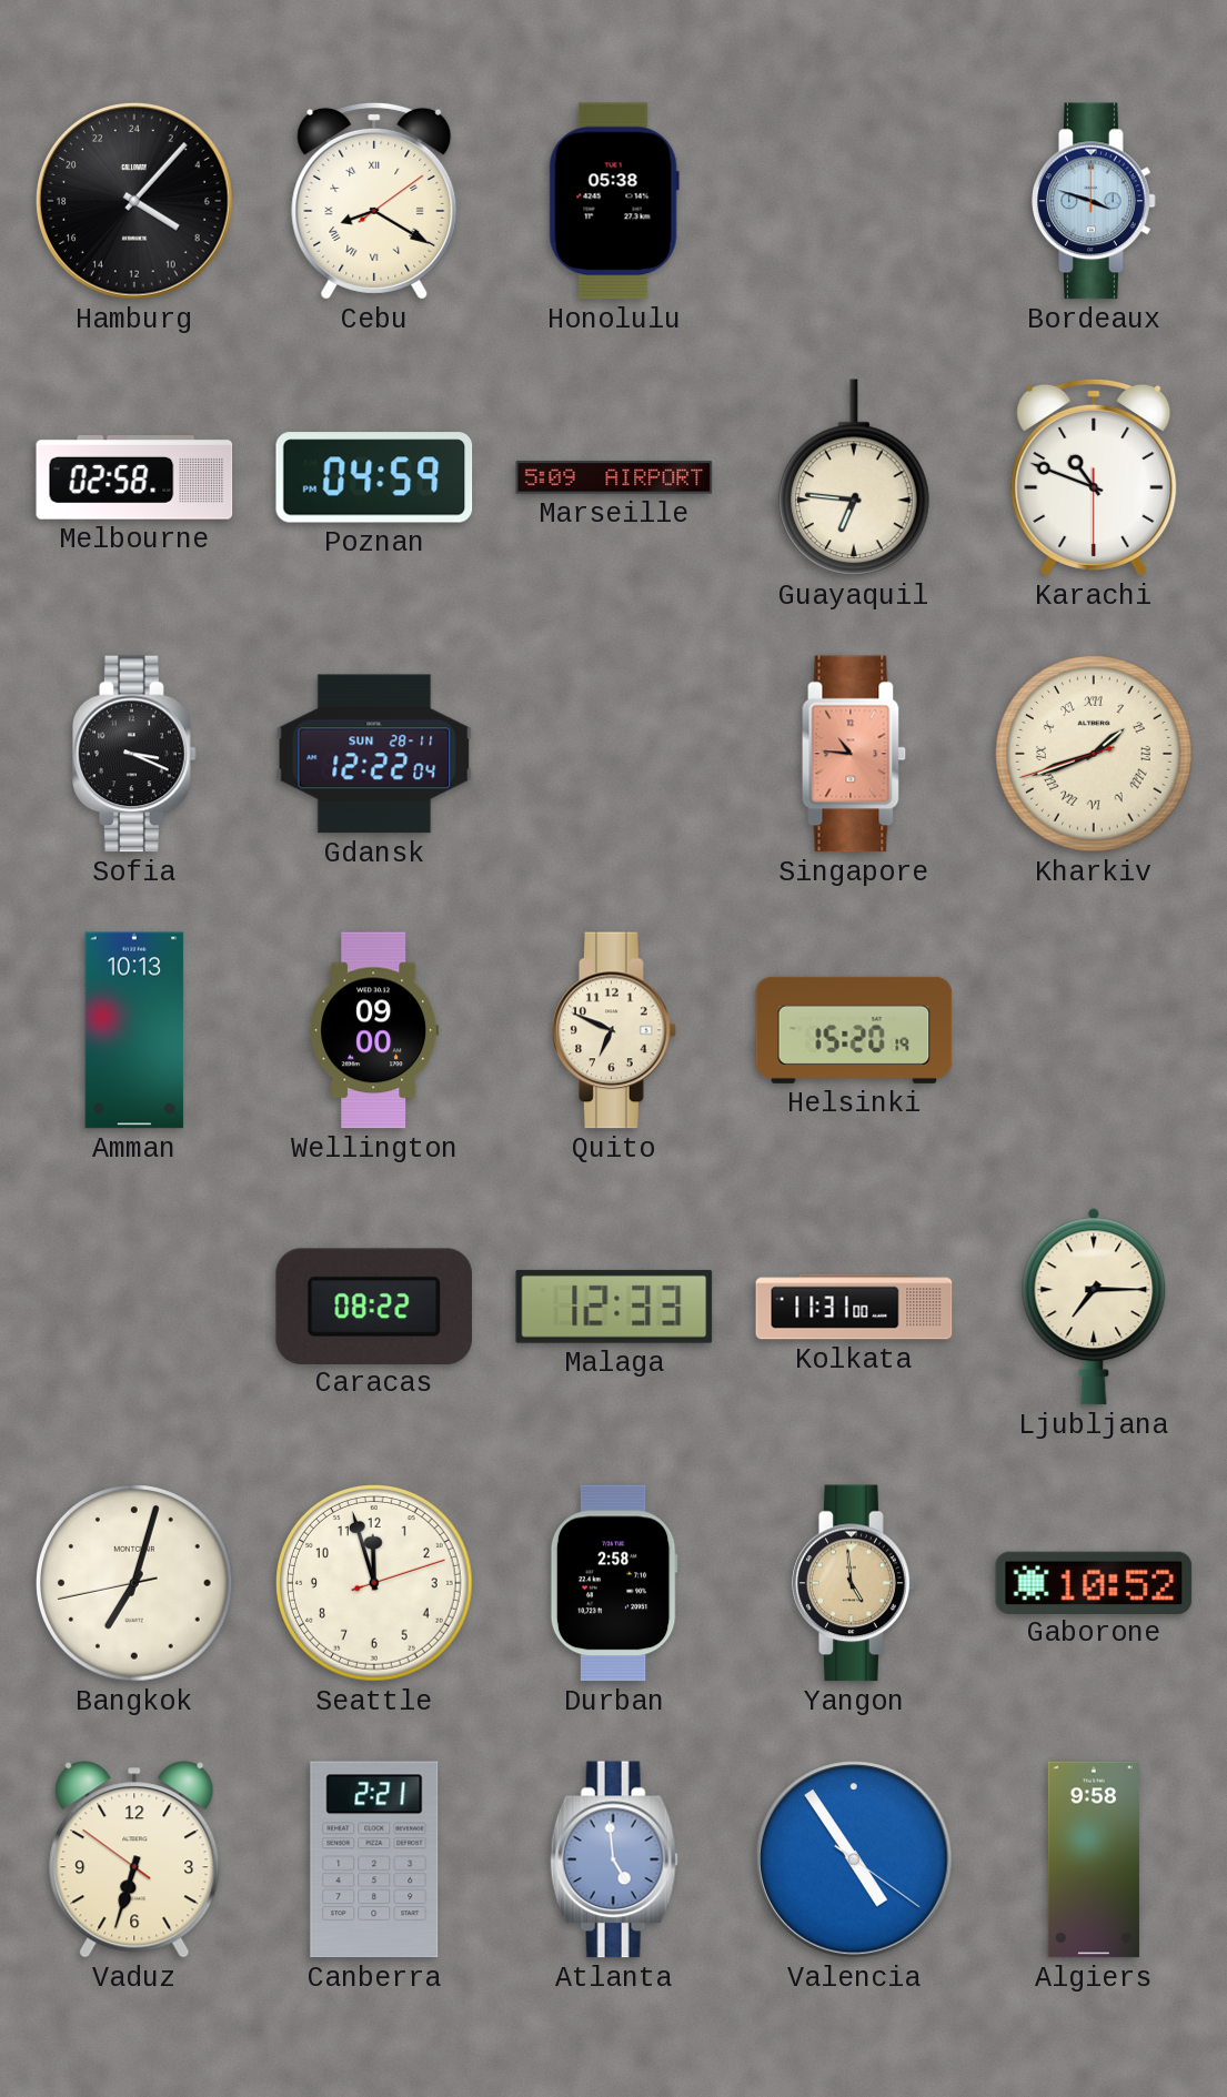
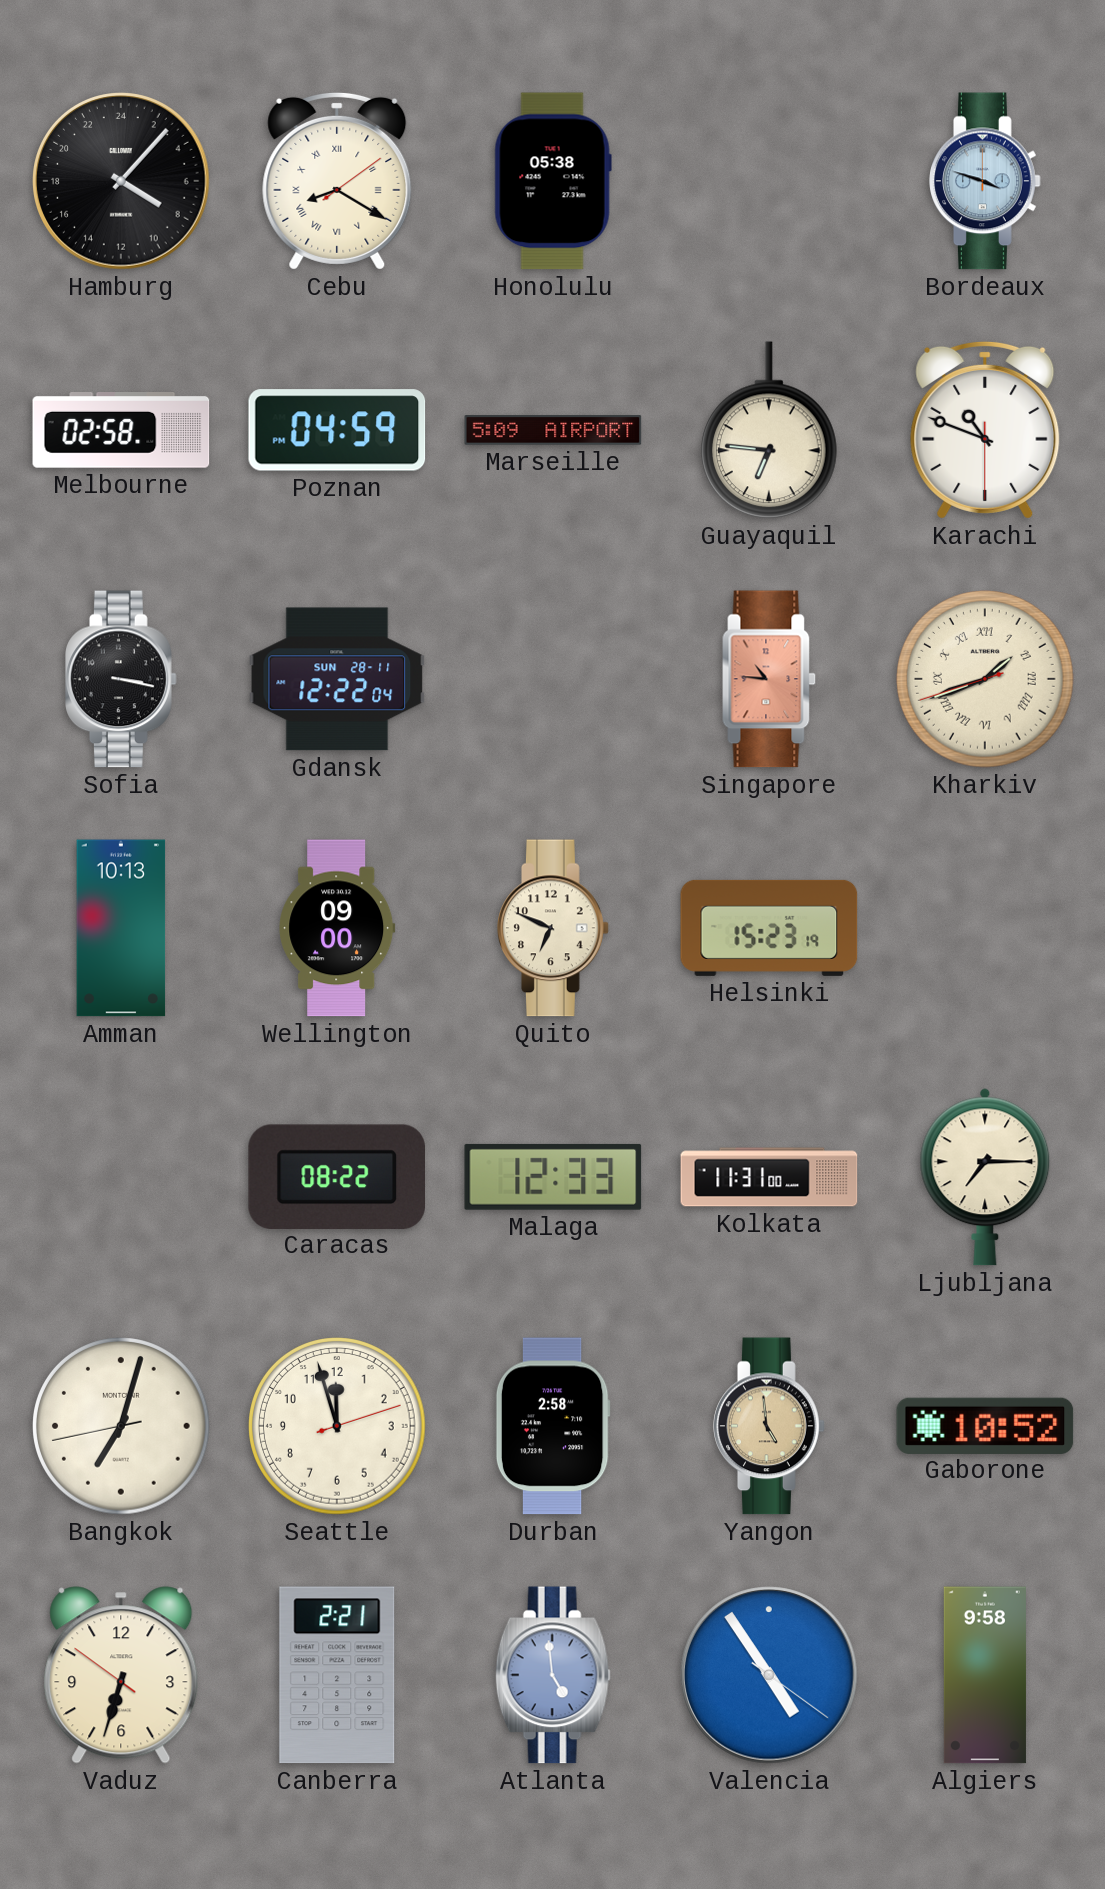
Sofia: 3:19 -> 3:17 (121, 679)
Helsinki: 15:20 -> 15:23 (769, 928)
